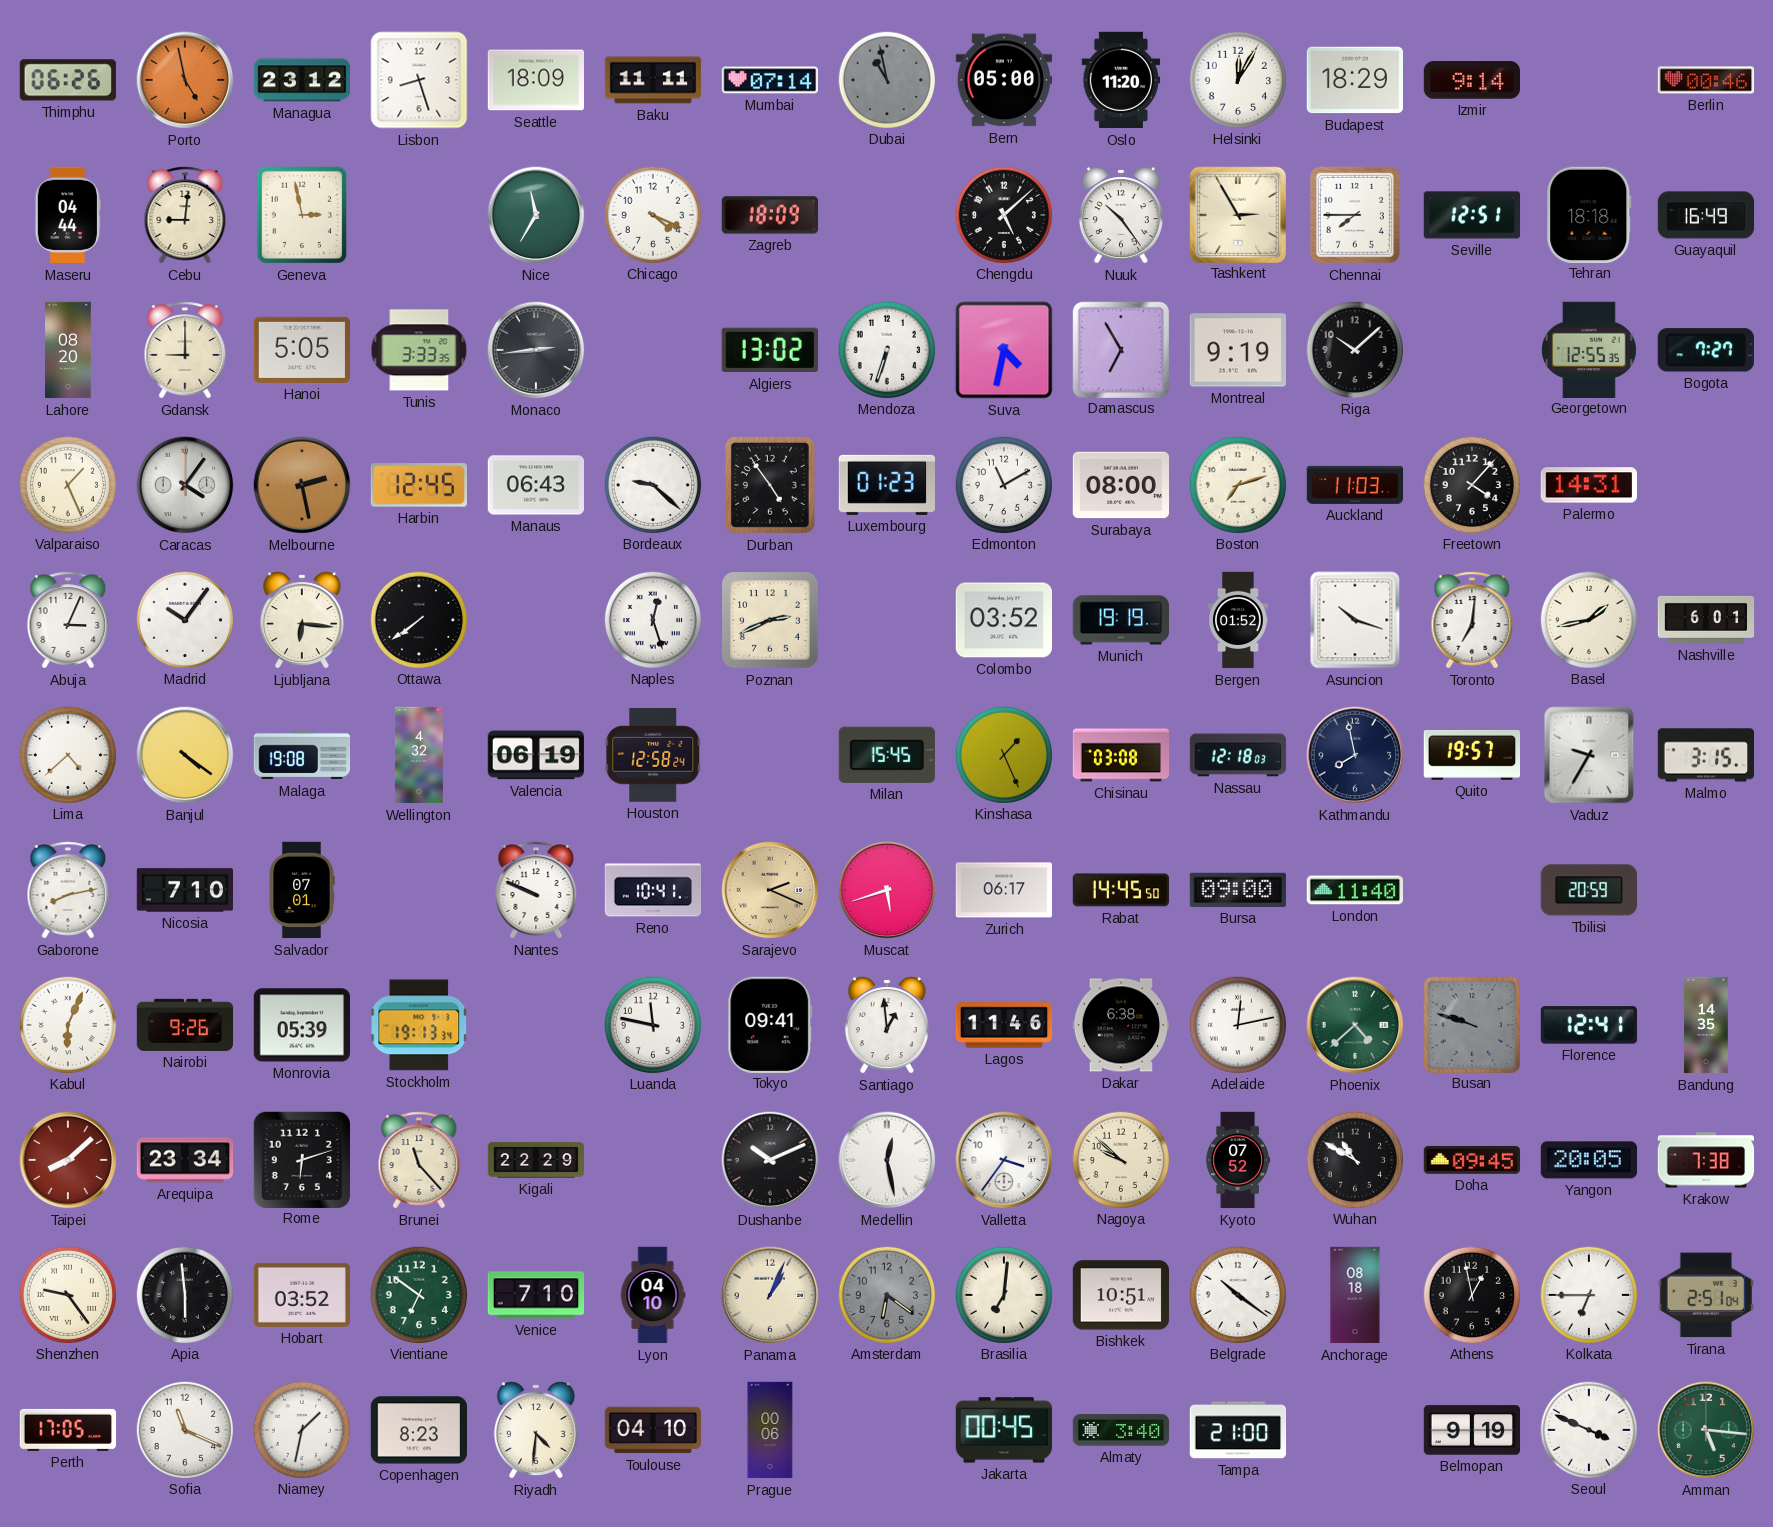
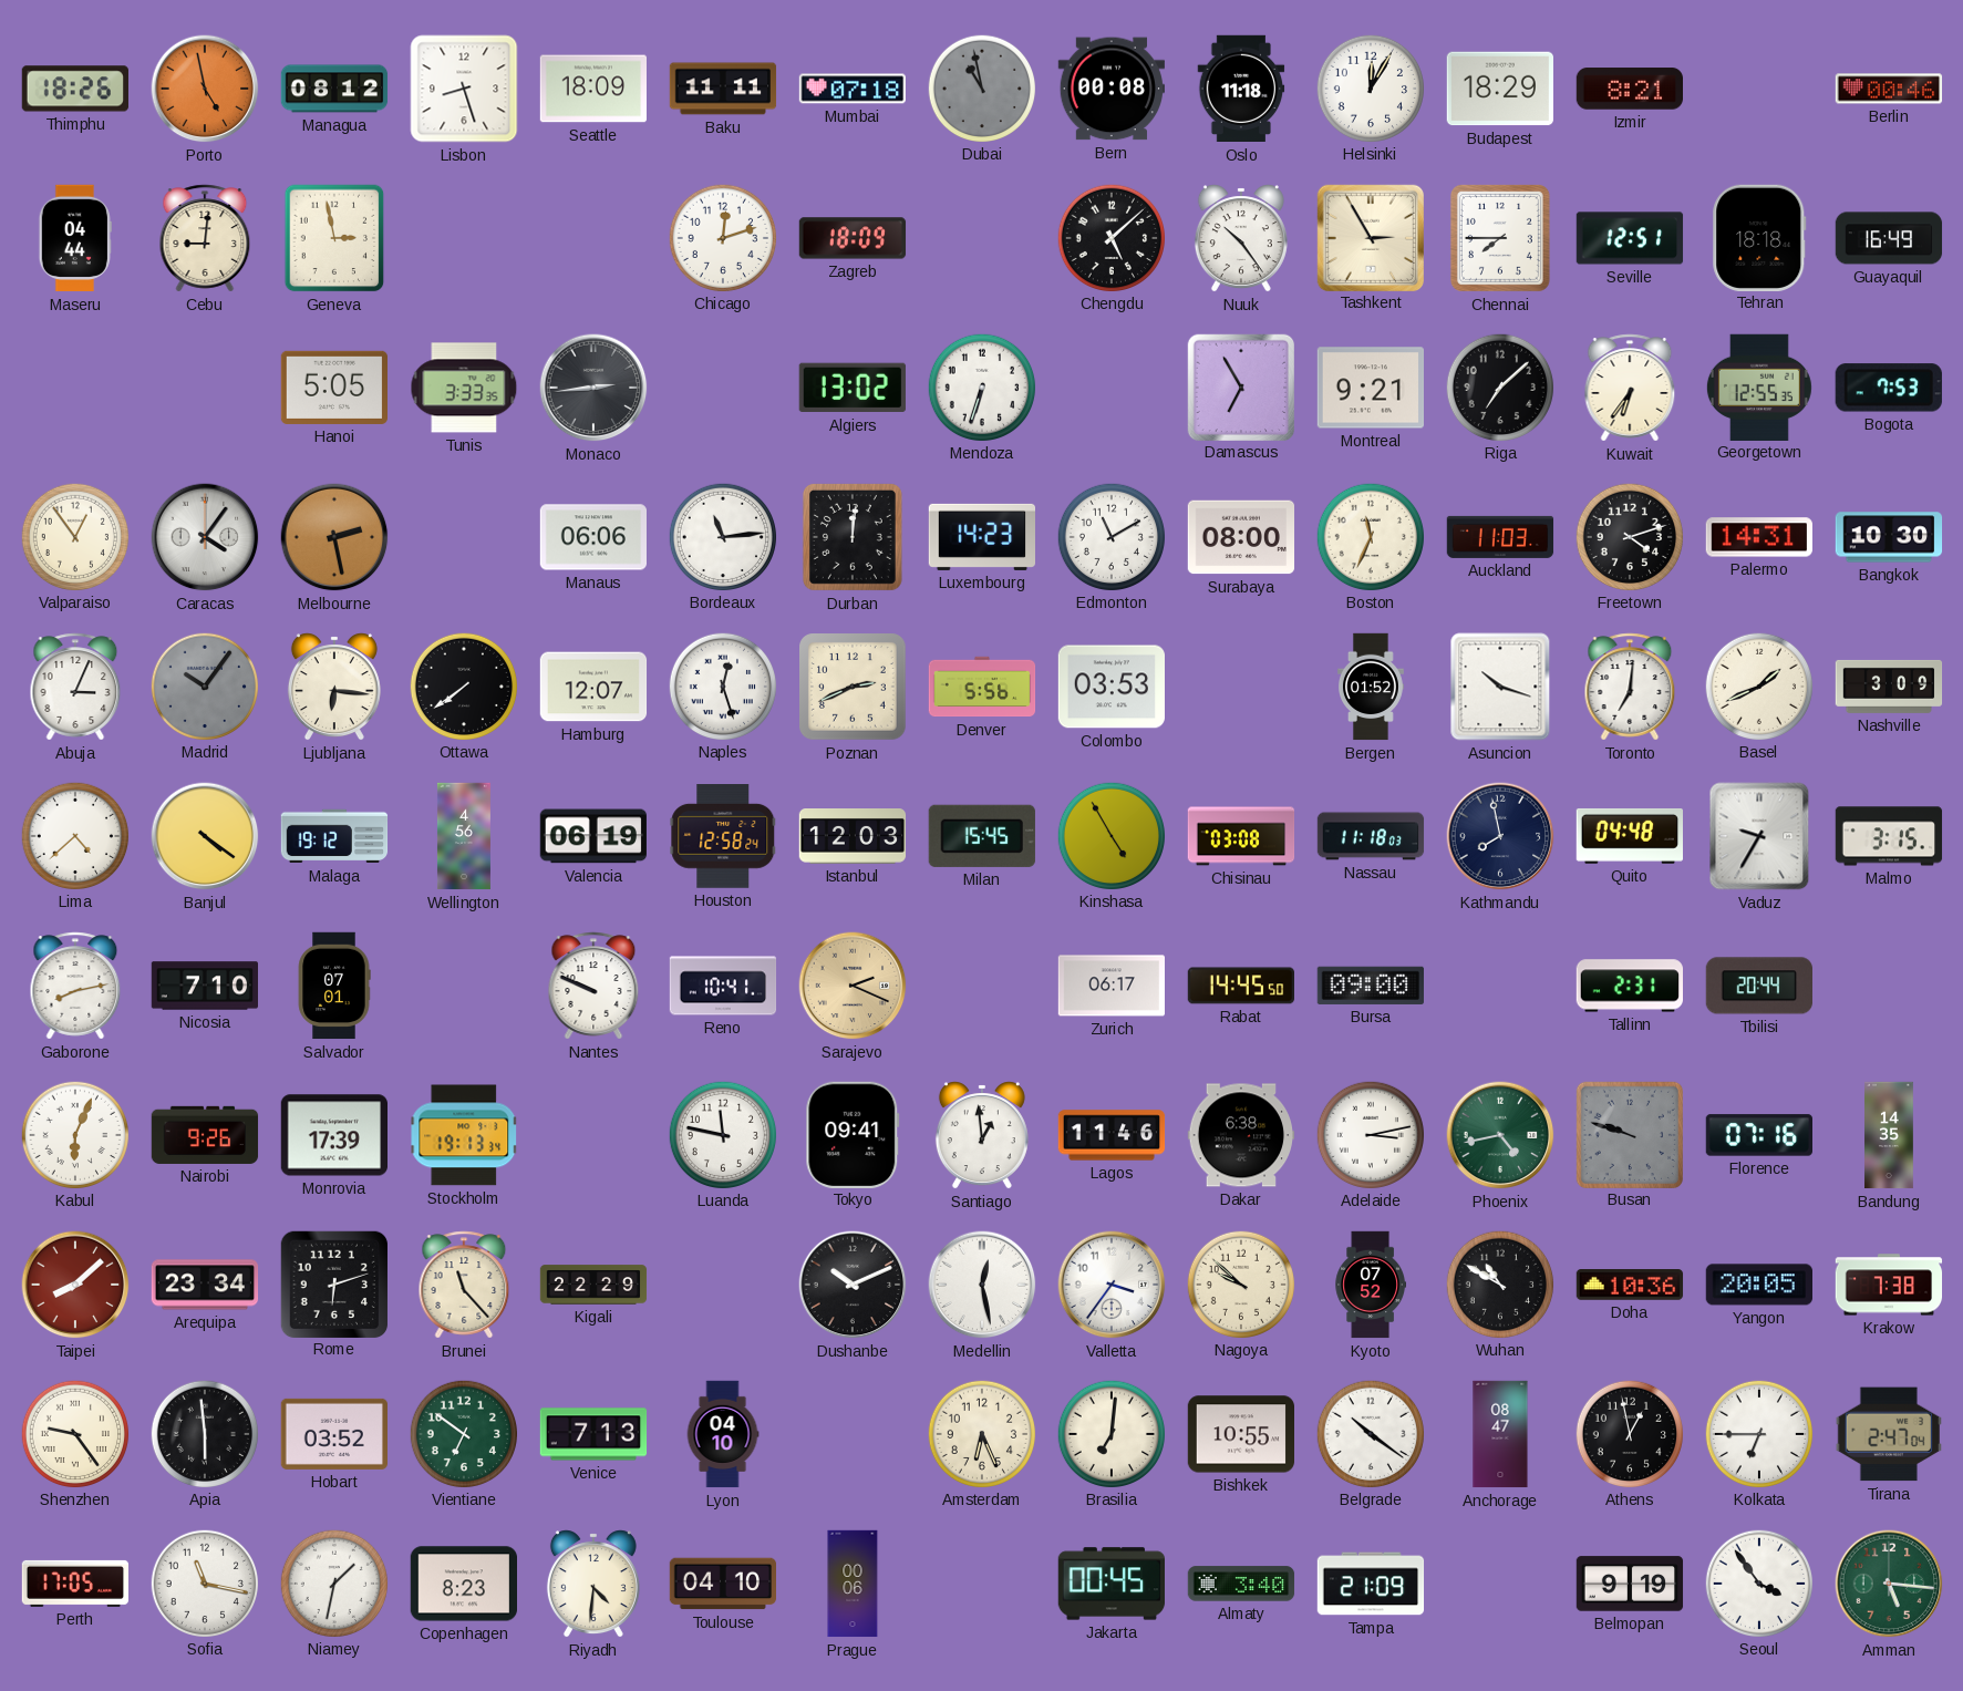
Thimphu: 06:26 -> 18:26 (75, 89)
Managua: 23:12 -> 08:12 (334, 89)
Mumbai: 07:14 -> 07:18 (851, 89)
Bern: 05:00 -> 00:08 (1110, 89)
Oslo: 11:20 -> 11:18 (1241, 89)
Izmir: 9:14 -> 8:21 (1629, 89)
Nice: 11:35 -> none (536, 215)
Chicago: 4:19 -> 12:12 (722, 237)
Lahore: 08:20 -> none (68, 350)
Gdansk: 9:00 -> none (185, 350)
Suva: 4:32 -> none (1004, 350)
Montreal: 9:19 -> 9:21 (1370, 388)
Riga: 10:08 -> 7:08 (1499, 386)
Kuwait: none -> 6:36 (1630, 388)
Bogota: 7:27 -> 7:53 (1889, 388)
Valparaiso: 1:26 -> 12:54 (74, 536)
Harbin: 12:45 -> none (419, 485)
Manaus: 06:43 -> 06:06 (592, 537)
Bordeaux: 9:22 -> 11:14 (722, 536)
Durban: 4:54 -> 12:01 (853, 537)
Luxembourg: 01:23 -> 14:23 (982, 537)
Boston: 7:12 -> 11:34 (1370, 536)
Freetown: 4:07 -> 4:12 (1629, 536)
Bangkok: none -> 10:30 (1889, 537)
Madrid dial: white -> grey (204, 685)
Hamburg: none -> 12:07 (593, 687)
Denver: none -> 5:56 (982, 687)
Colombo: 03:52 -> 03:53 (1110, 687)
Munich: 19:19 -> none (1120, 620)
Basel: 1:43 -> 1:41 (1758, 685)
Nashville: 6:01 -> 3:09 (1889, 687)
Malaga: 19:08 -> 19:12 (334, 836)
Wellington: 4:32 -> 4:56 (464, 836)
Istanbul: none -> 12:03 (853, 837)
Kinshasa: 1:26 -> 4:55 (1110, 835)
Nassau: 12:18 -> 11:18 (1371, 836)
Quito: 19:57 -> 04:48 (1629, 836)
Muscat: 5:42 -> none (887, 890)
London: 11:40 -> none (1354, 890)
Tallinn: none -> 2:31 (1629, 986)
Tbilisi: 20:59 -> 20:44 (1758, 986)
Monrovia: 05:39 -> 17:39 (333, 1135)
Adelaide: 12:13 -> 3:13 (1370, 1134)
Phoenix: 4:38 -> 4:43 (1500, 1135)
Florence: 12:41 -> 07:16 (1758, 1135)
Doha: 09:45 -> 10:36 (1630, 1285)
Venice: 7:10 -> 7:13 (593, 1434)
Panama: 1:04 -> none (770, 1295)
Amsterdam: 6:21 -> 6:26 (981, 1433)
Amsterdam dial: grey -> cream (981, 1433)
Bishkek: 10:51 -> 10:55 (1241, 1434)
Anchorage: 08:18 -> 08:47 (1500, 1434)
Tirana: 2:51 -> 2:47 (1889, 1434)
Sofia: 11:19 -> 11:17 (204, 1582)
Tampa: 21:00 -> 21:09 (1371, 1584)
Seoul: 3:49 -> 3:54 (1758, 1582)
